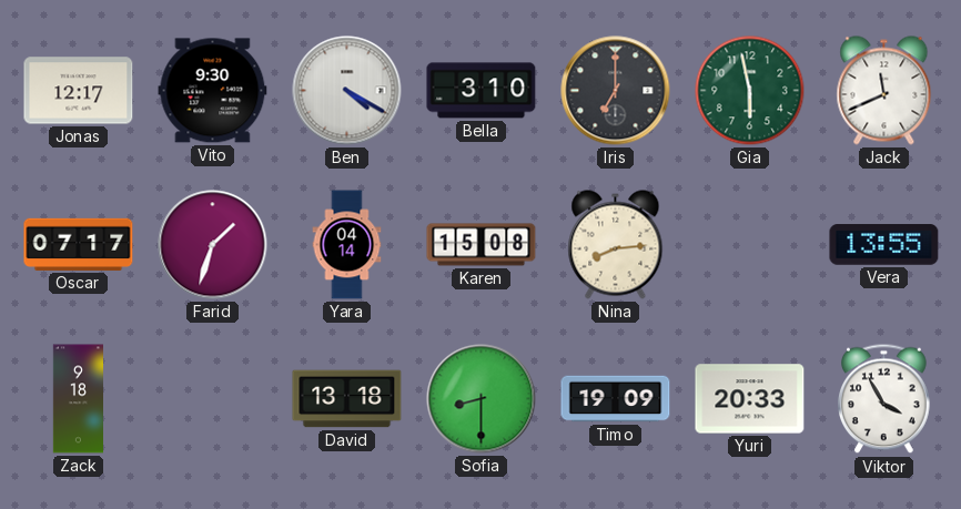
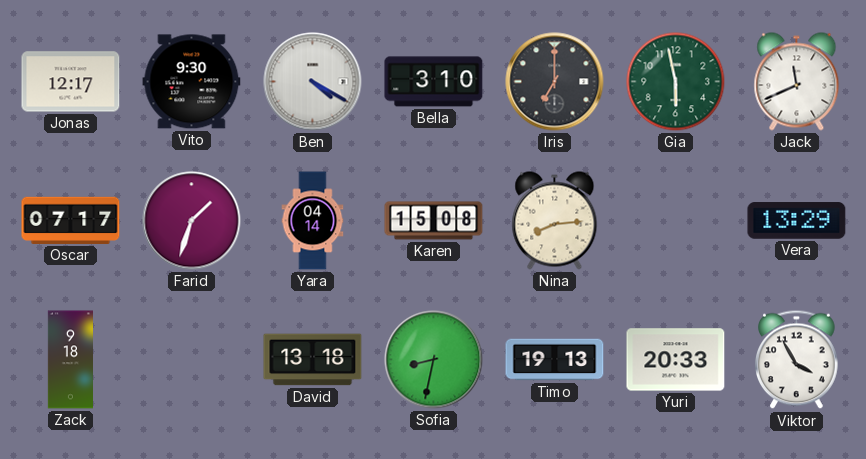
Vera: 13:55 -> 13:29 (797, 221)
Sofia: 8:30 -> 8:32 (434, 360)
Timo: 19:09 -> 19:13 (555, 360)
